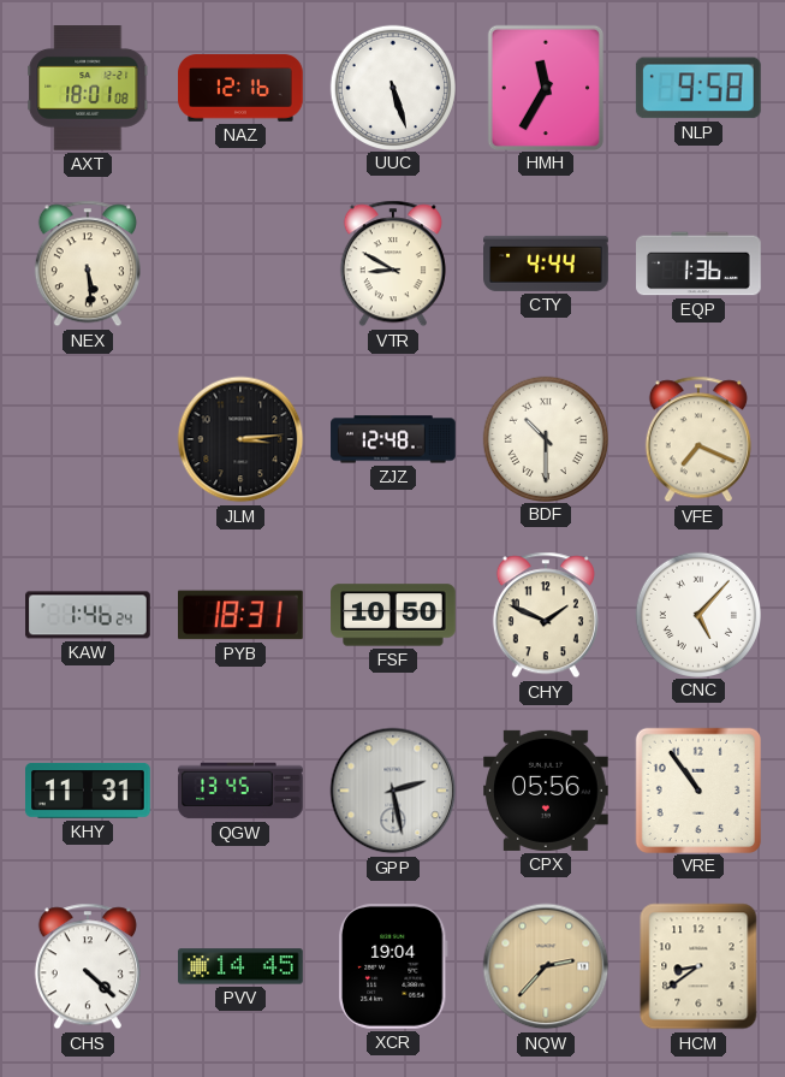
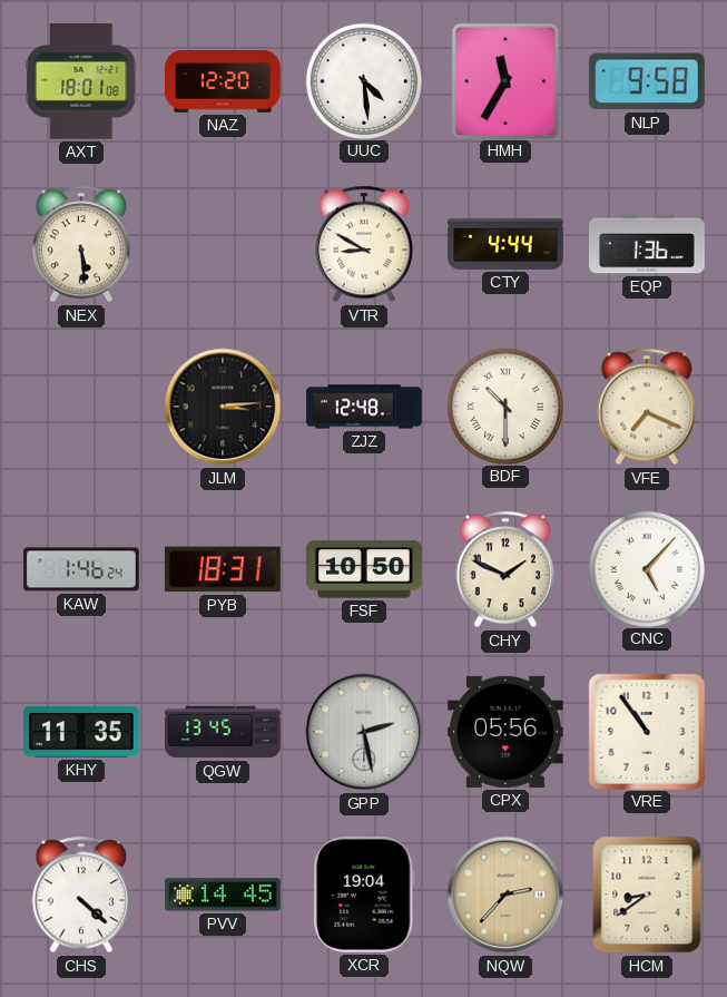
NAZ: 12:16 -> 12:20 (223, 81)
UUC: 5:27 -> 4:29 (363, 80)
KHY: 11:31 -> 11:35 (82, 733)
